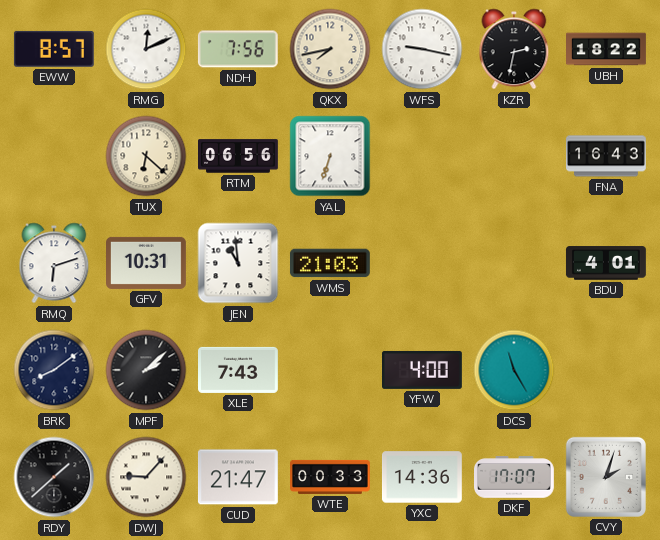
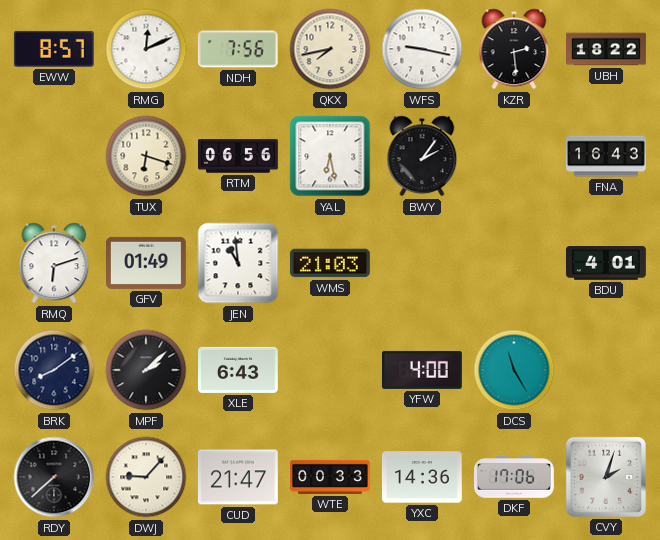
KZR: 2:32 -> 2:29 (514, 49)
TUX: 6:22 -> 6:18 (146, 156)
YAL: 6:33 -> 6:28 (330, 156)
BWY: none -> 2:06 (422, 156)
GFV: 10:31 -> 01:49 (147, 263)
XLE: 7:43 -> 6:43 (239, 370)
RDY: 1:38 -> 7:38 (54, 477)
DKF: 17:07 -> 17:06 (515, 477)
